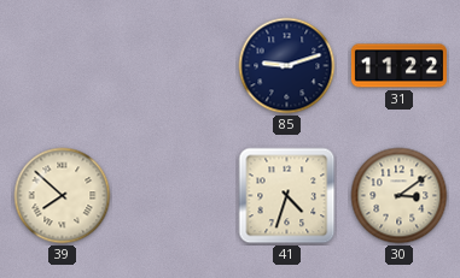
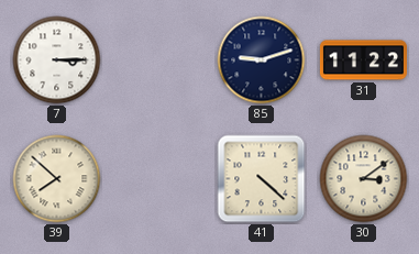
7: none -> 3:15 (57, 60)
41: 4:33 -> 4:22 (262, 179)
